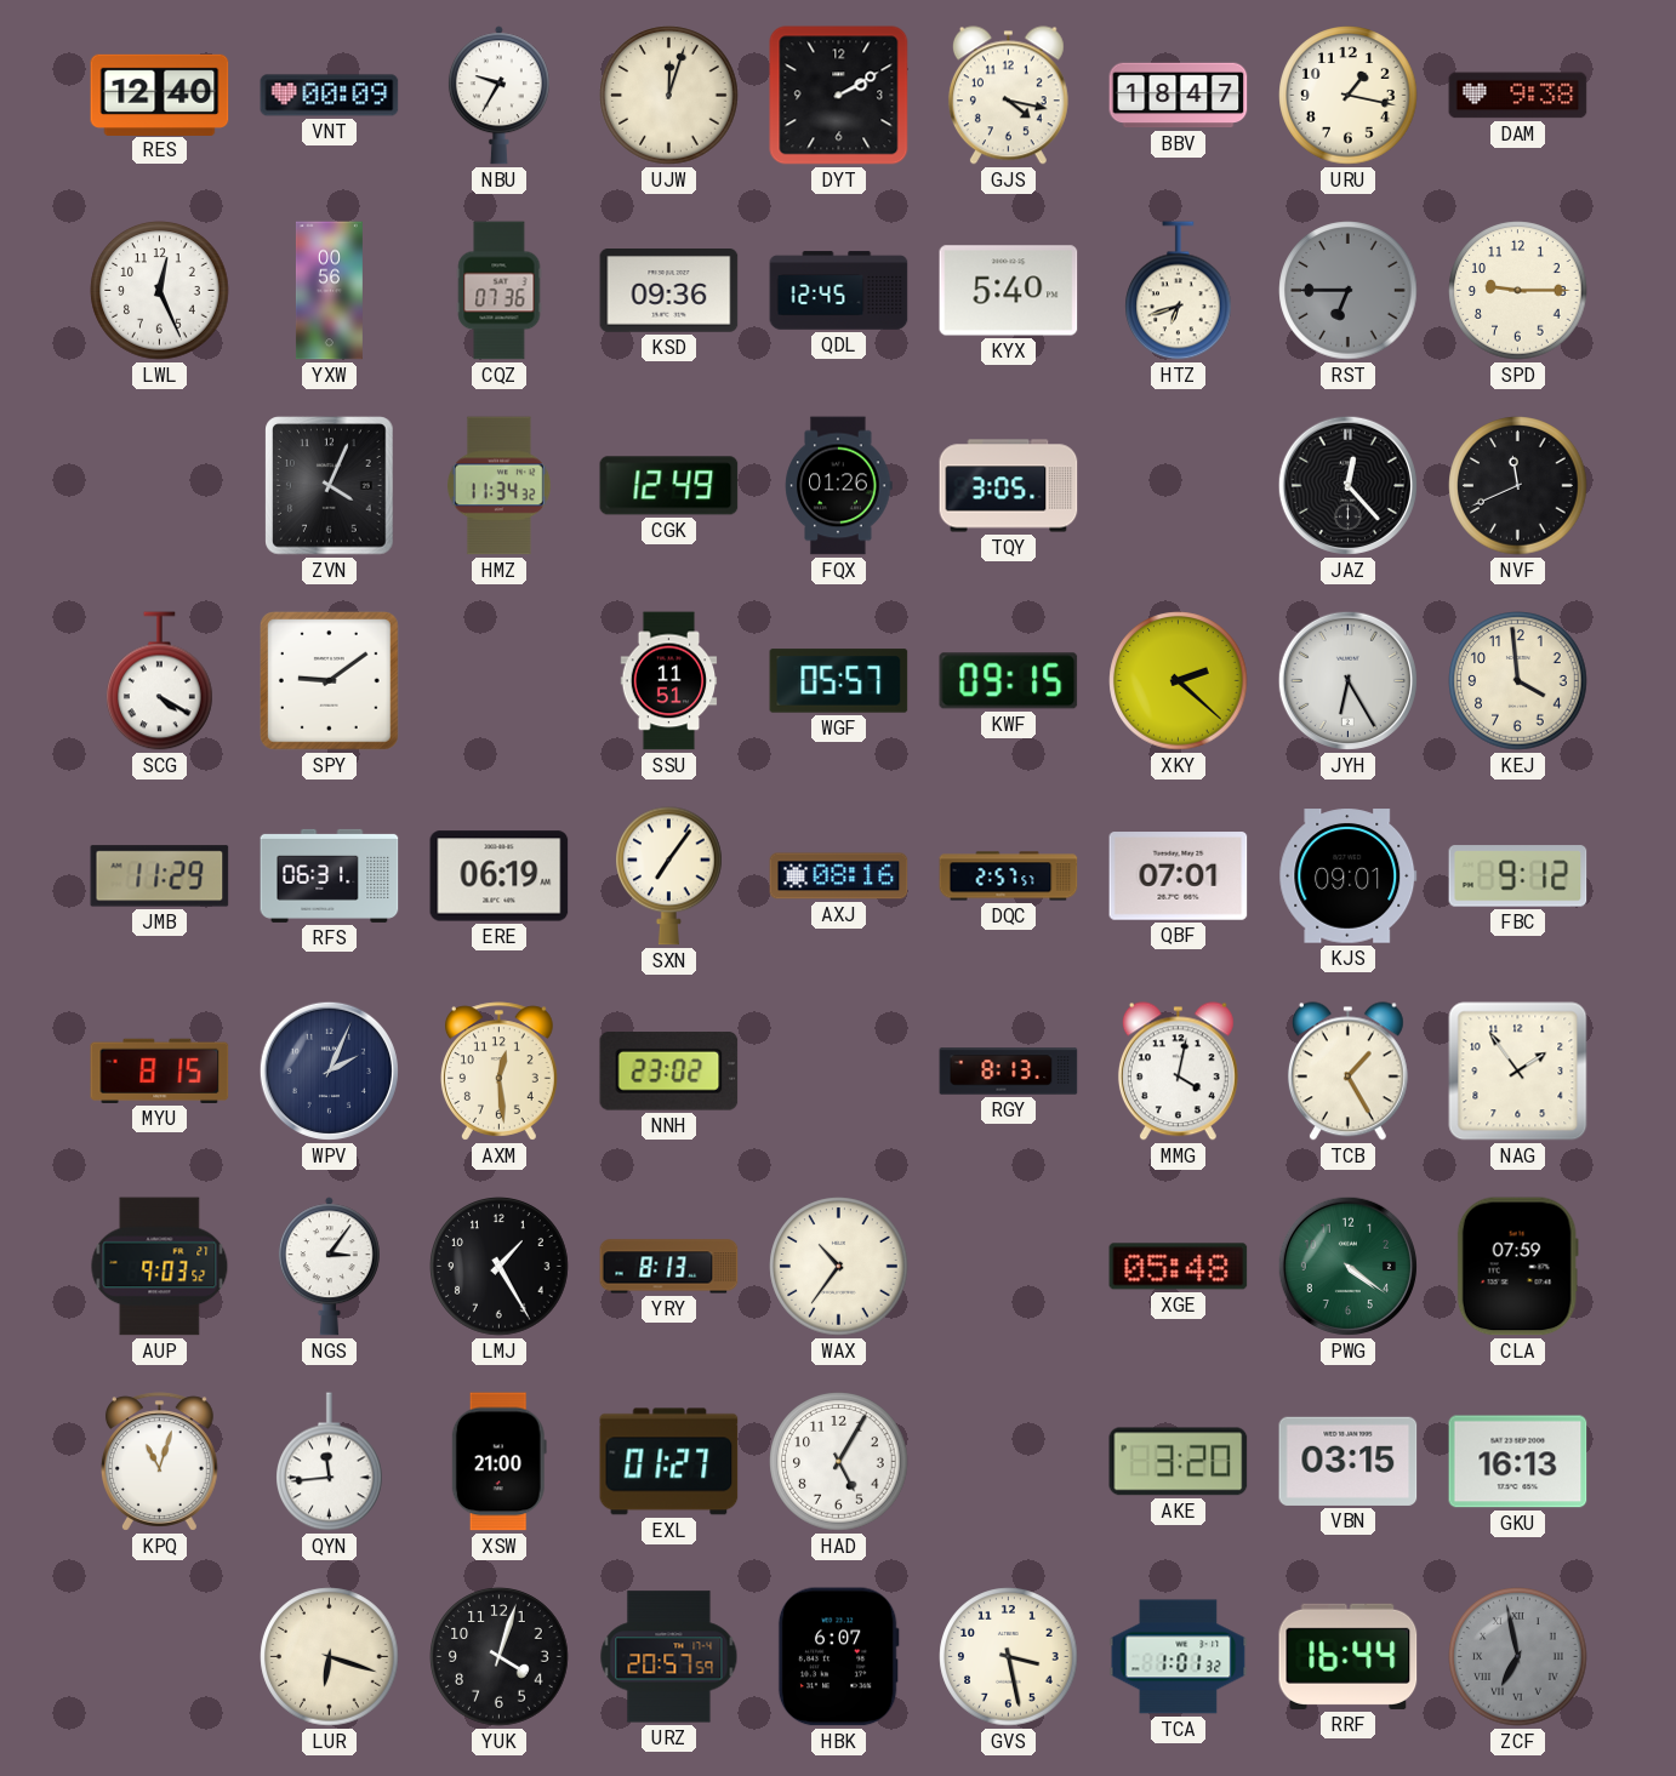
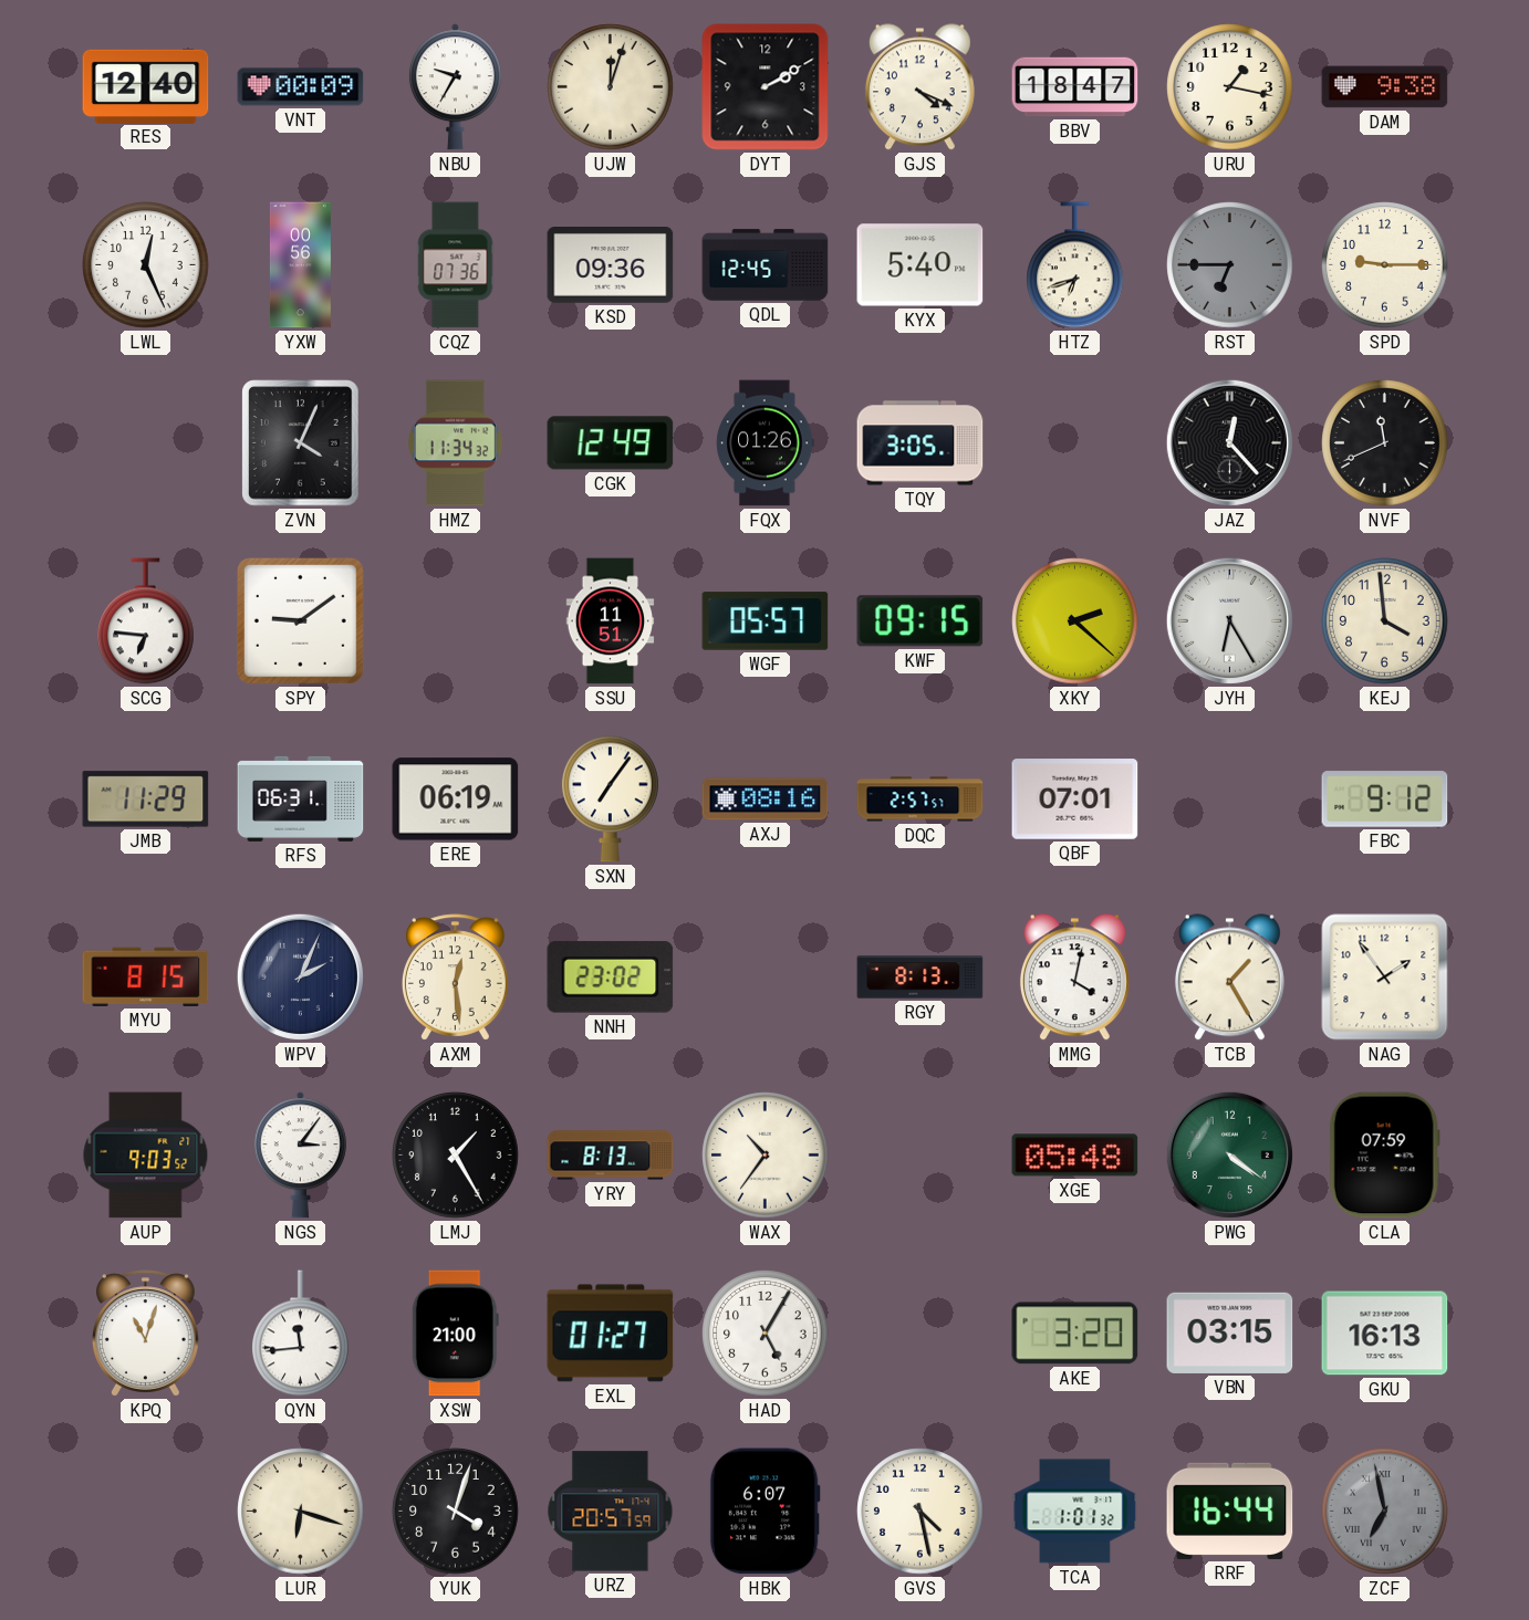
GJS: 4:17 -> 4:19 (919, 87)
SCG: 4:20 -> 6:46 (146, 621)
KJS: 09:01 -> none (1349, 876)
GVS: 3:28 -> 4:28 (920, 1512)
